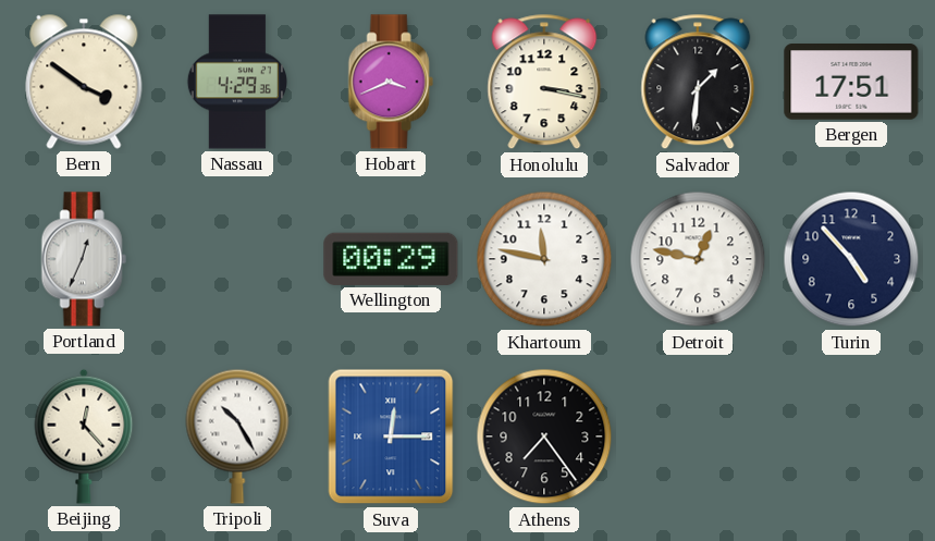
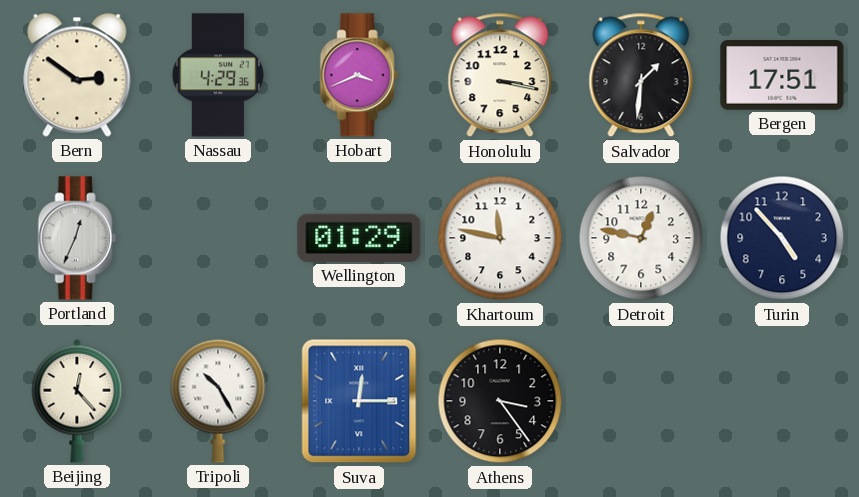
Bern: 3:51 -> 2:51 (77, 75)
Wellington: 00:29 -> 01:29 (359, 238)
Athens: 7:24 -> 3:24 (500, 401)
